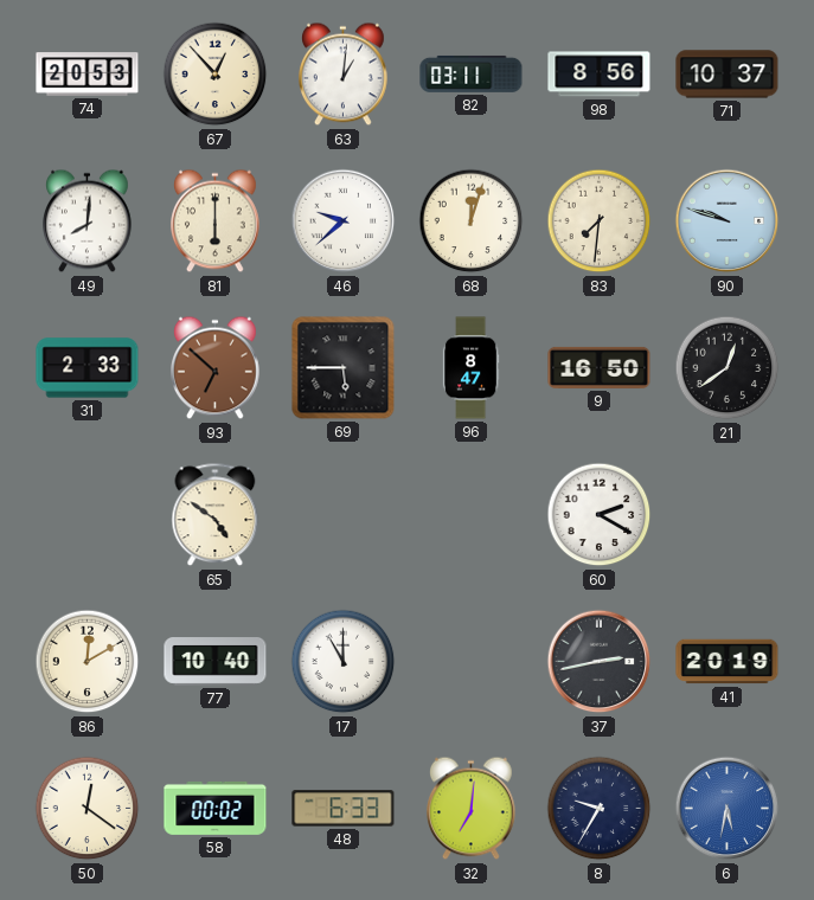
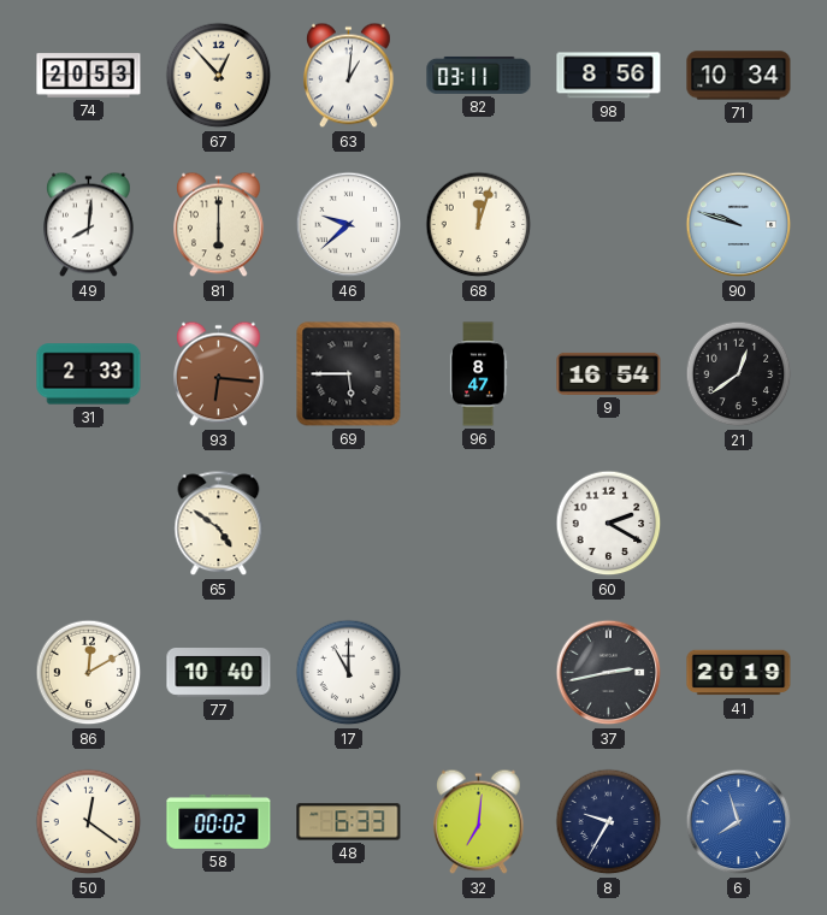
71: 10:37 -> 10:34 (739, 76)
83: 7:31 -> none (600, 221)
93: 6:52 -> 6:16 (219, 374)
9: 16:50 -> 16:54 (609, 373)
6: 5:32 -> 7:57 (739, 822)
